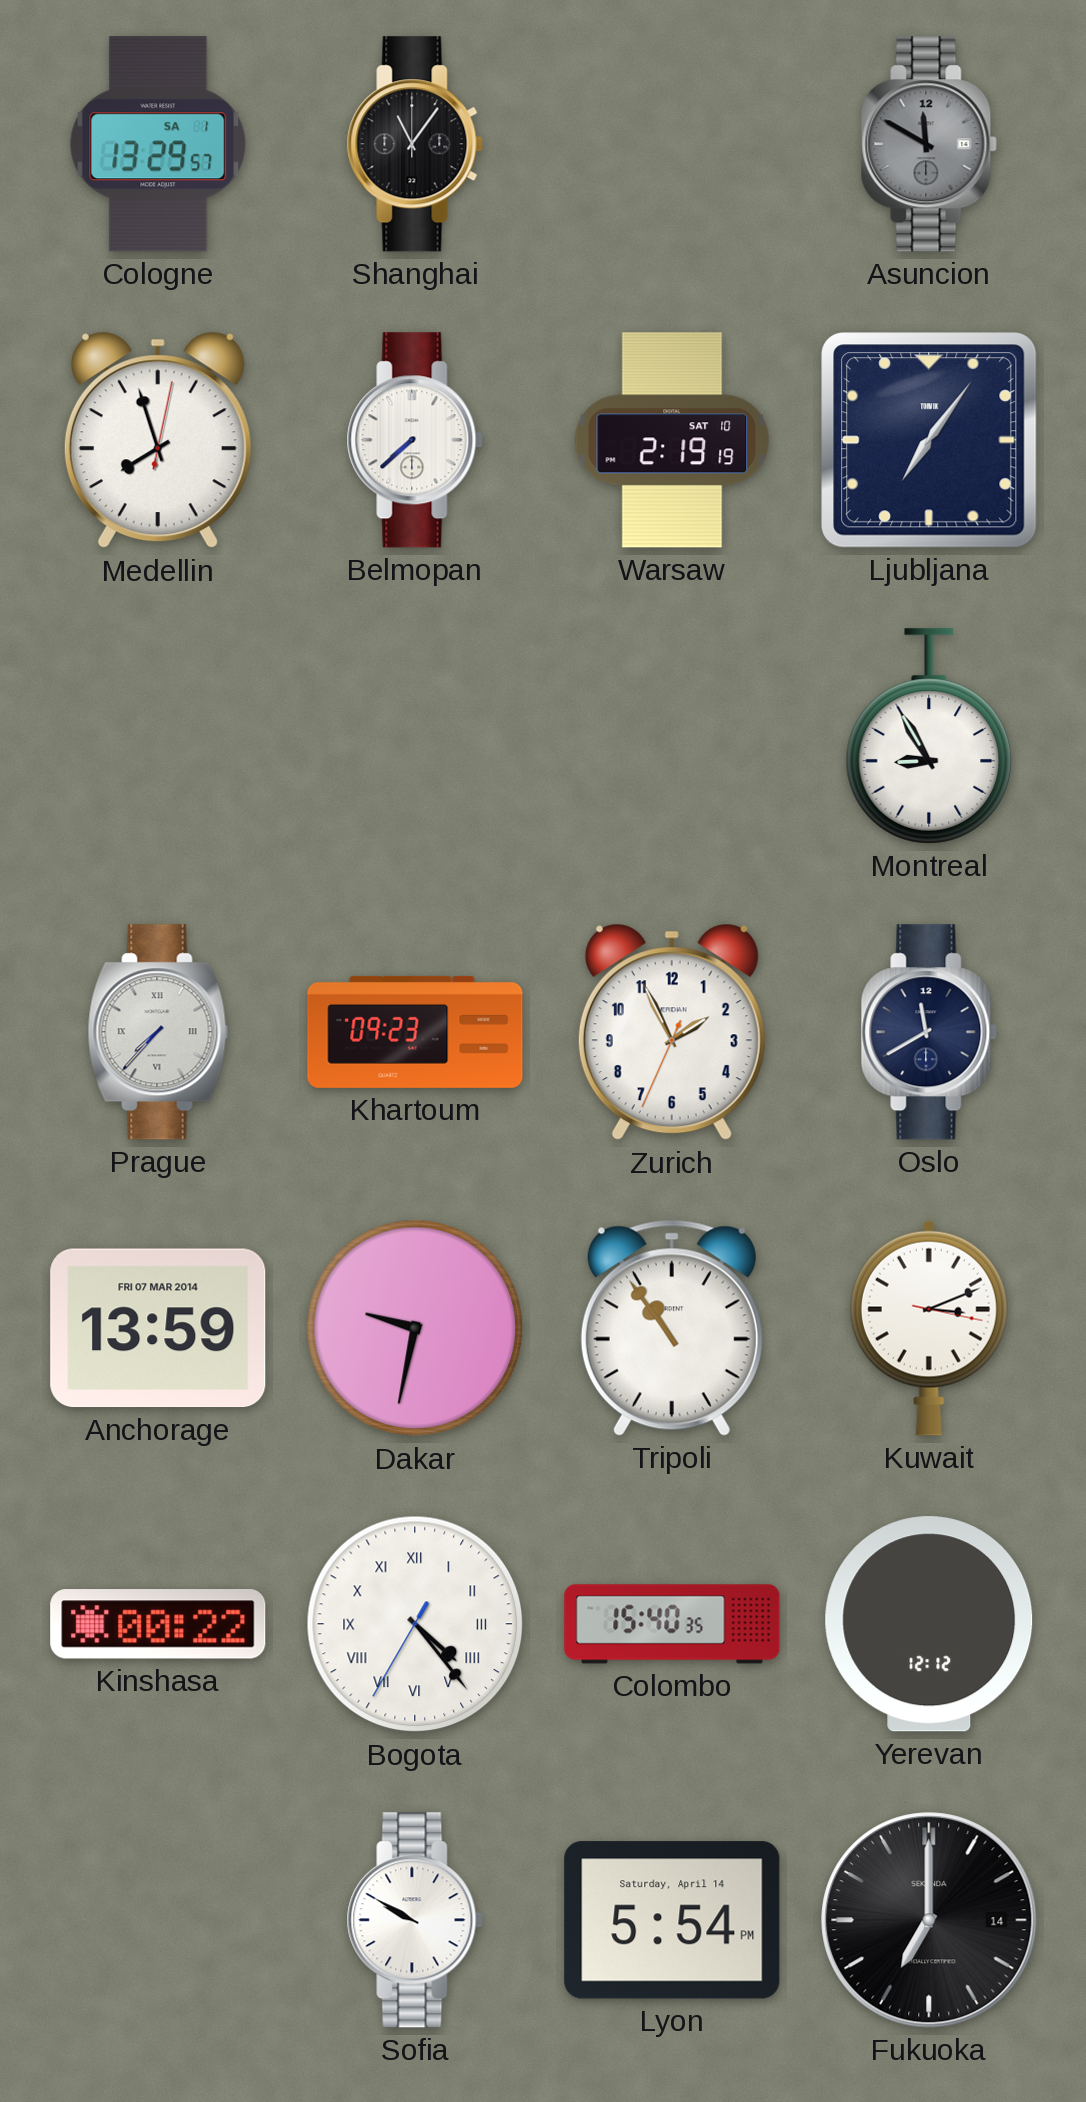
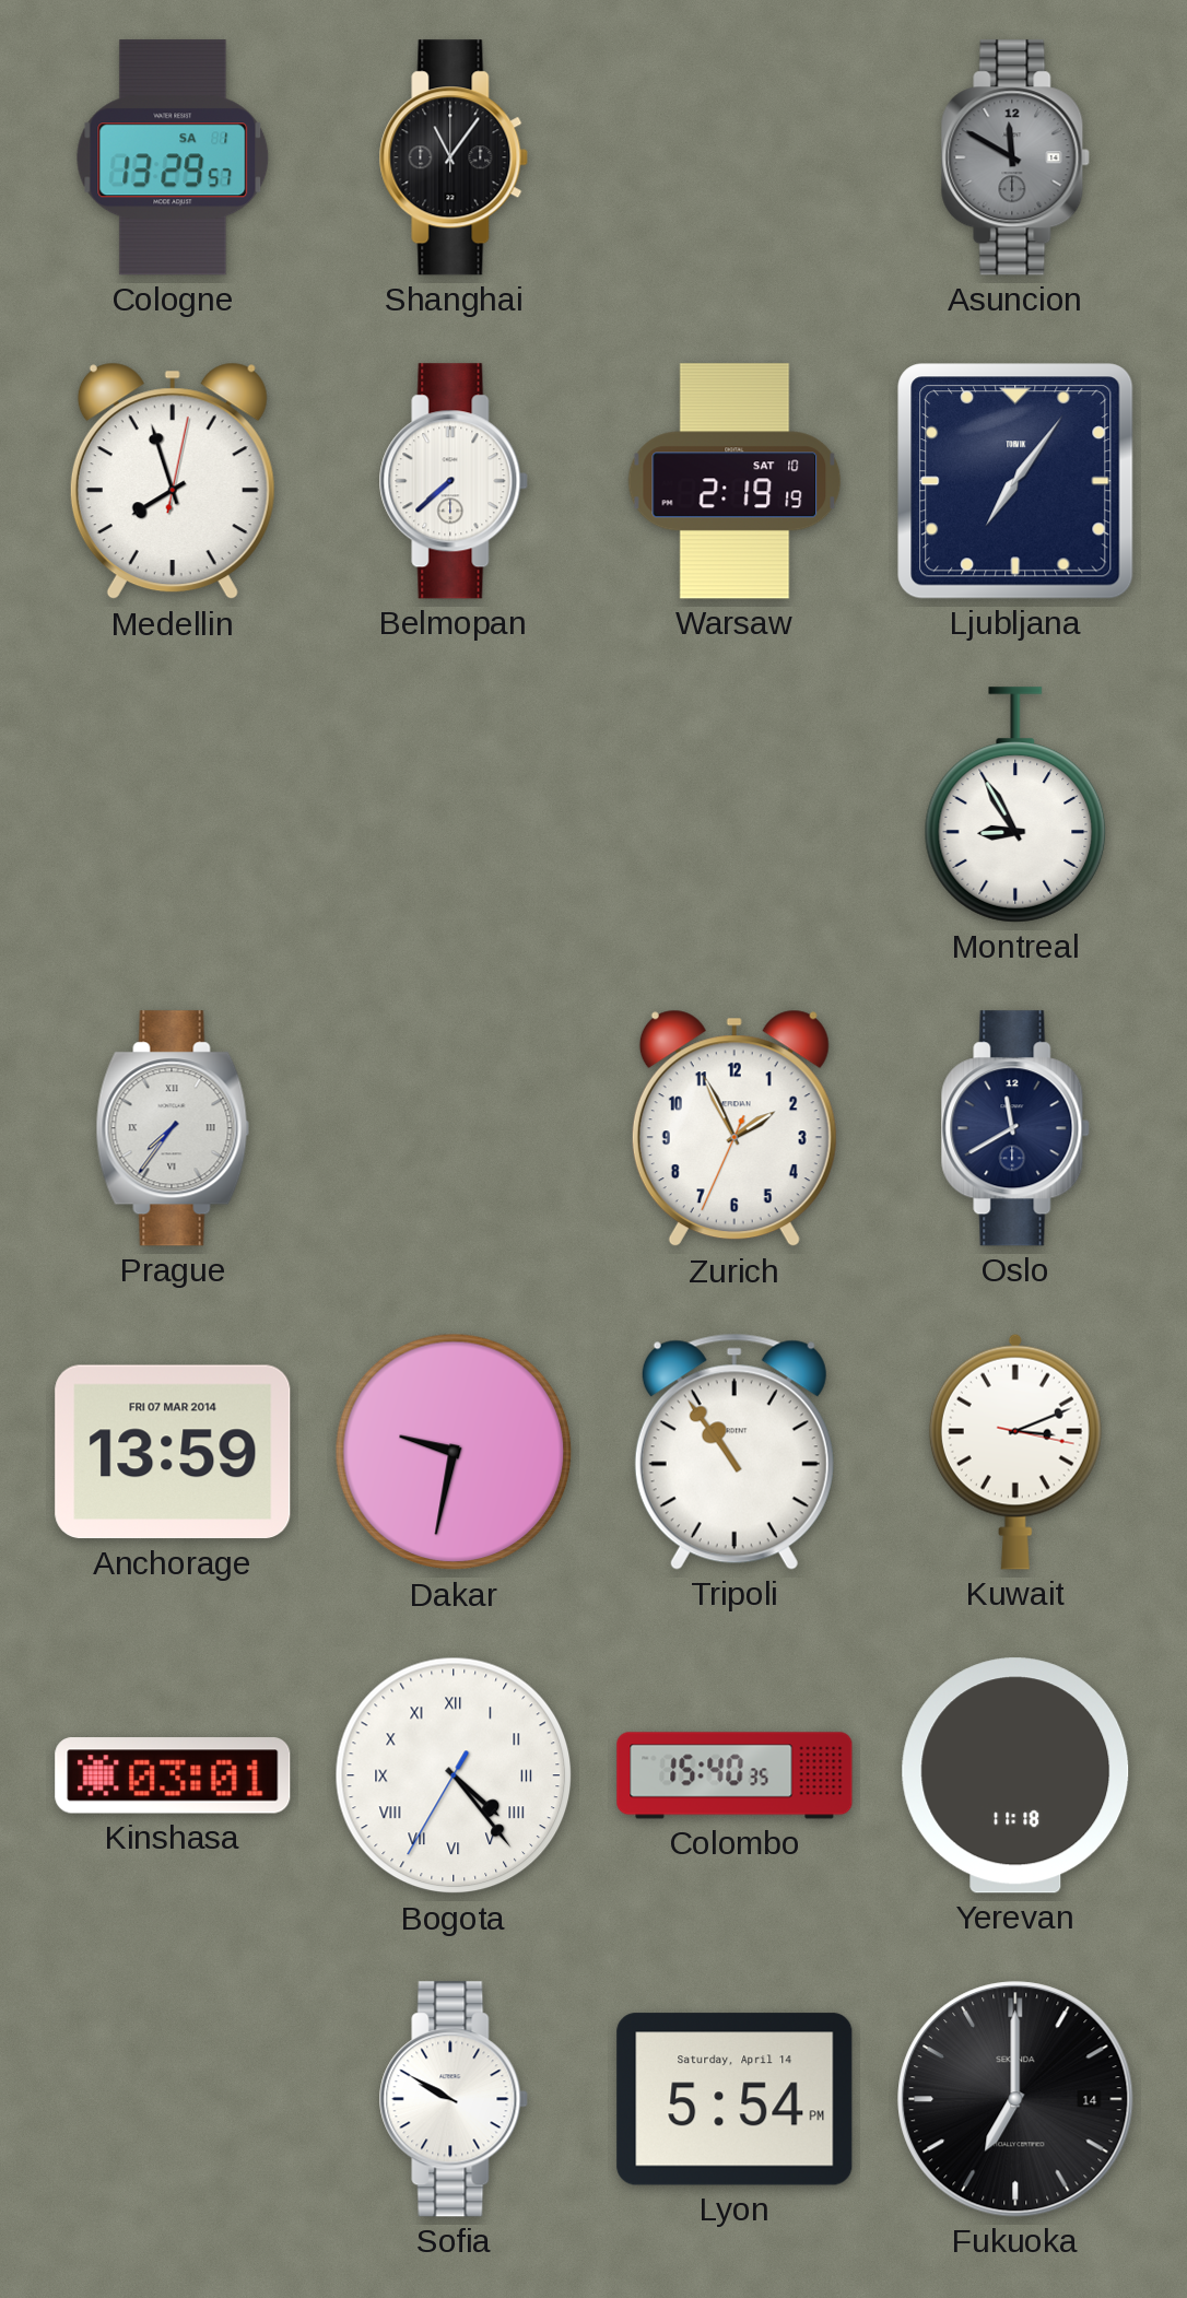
Prague: 7:37 -> 7:36 (173, 1128)
Khartoum: 09:23 -> none (415, 1032)
Kinshasa: 00:22 -> 03:01 (173, 1775)
Yerevan: 12:12 -> 11:18 (1015, 1775)
